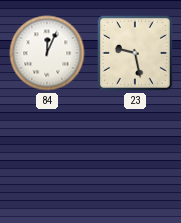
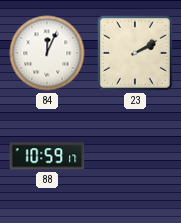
23: 9:28 -> 2:10 (135, 53)
88: none -> 10:59 (47, 156)
